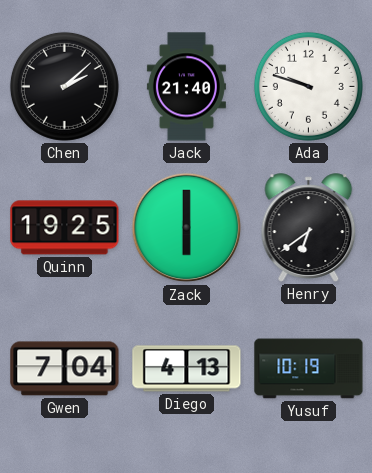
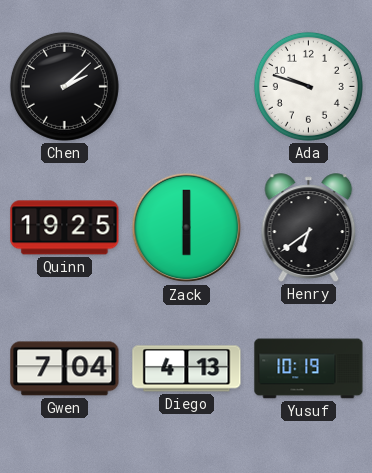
Jack: 21:40 -> none (186, 87)
